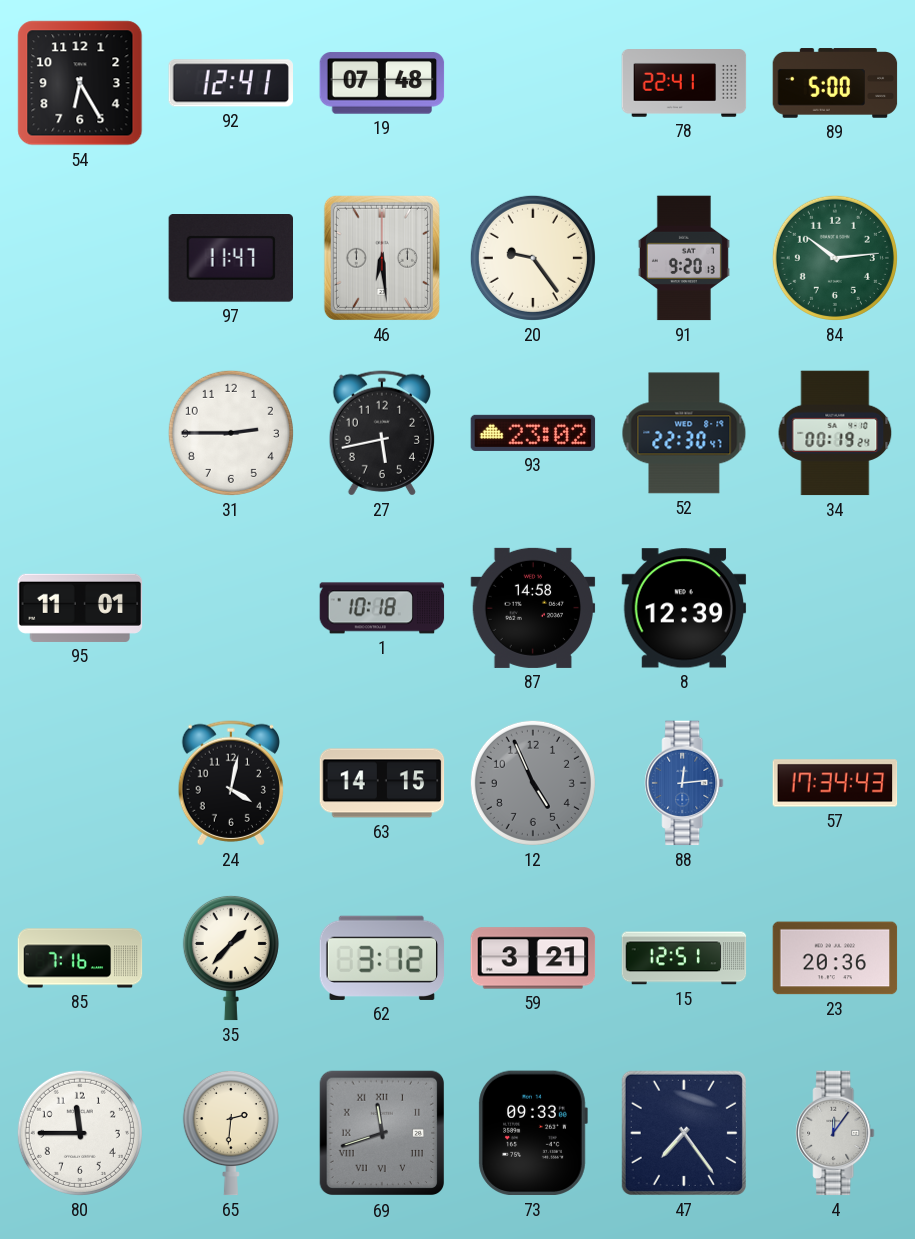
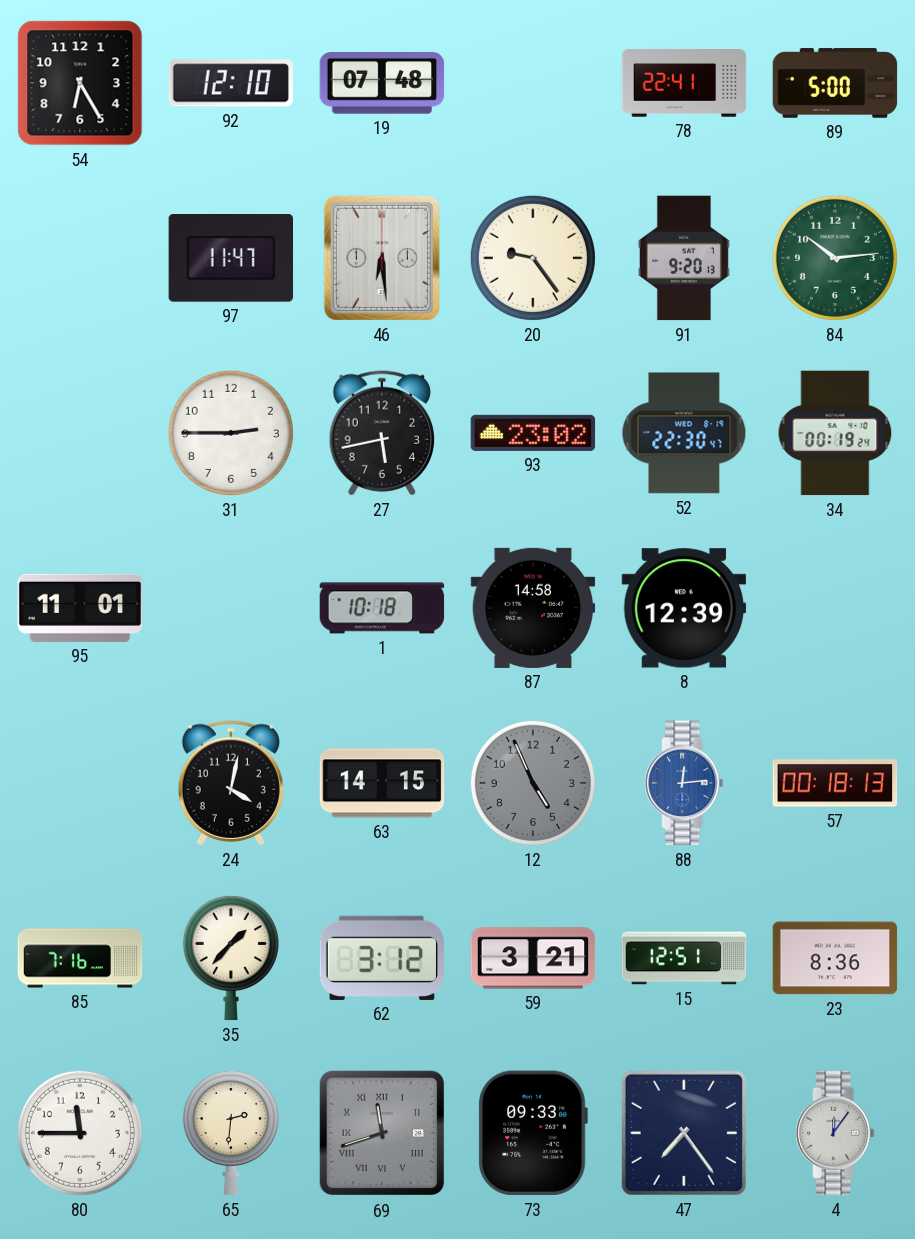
92: 12:41 -> 12:10 (230, 83)
57: 17:34 -> 00:18 (835, 783)
23: 20:36 -> 8:36 (835, 958)
